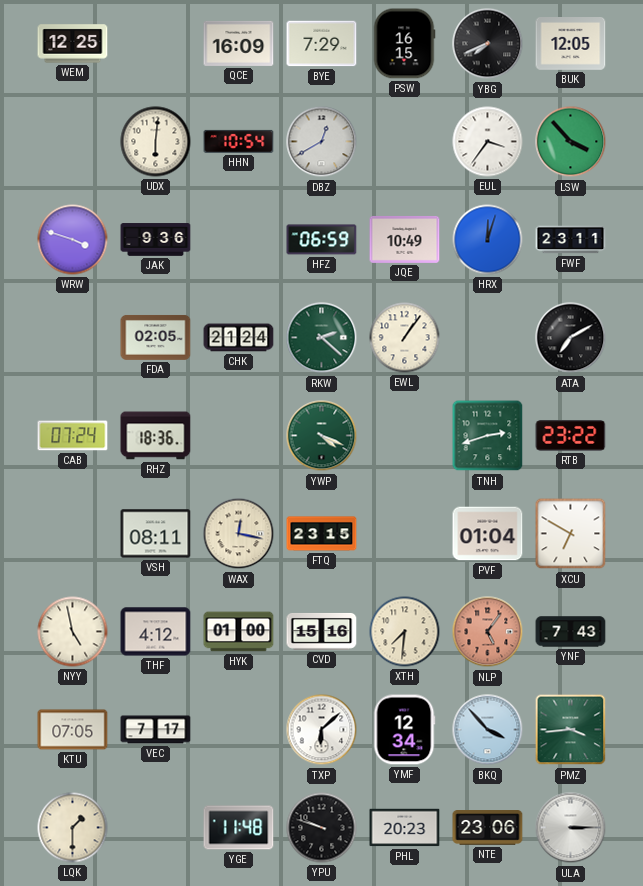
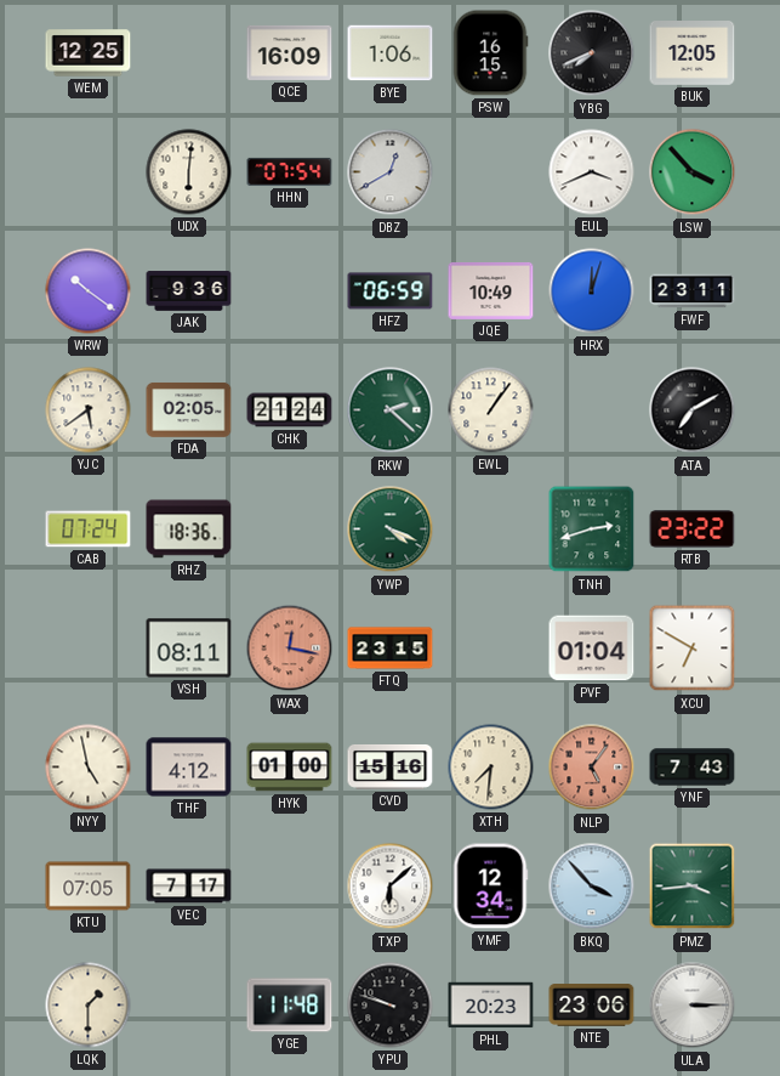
BYE: 7:29 -> 1:06 (391, 53)
HHN: 10:54 -> 07:54 (290, 171)
EUL: 3:36 -> 3:41 (592, 172)
WRW: 3:48 -> 10:21 (89, 291)
YJC: none -> 5:39 (89, 410)
WAX dial: cream -> salmon (290, 649)
